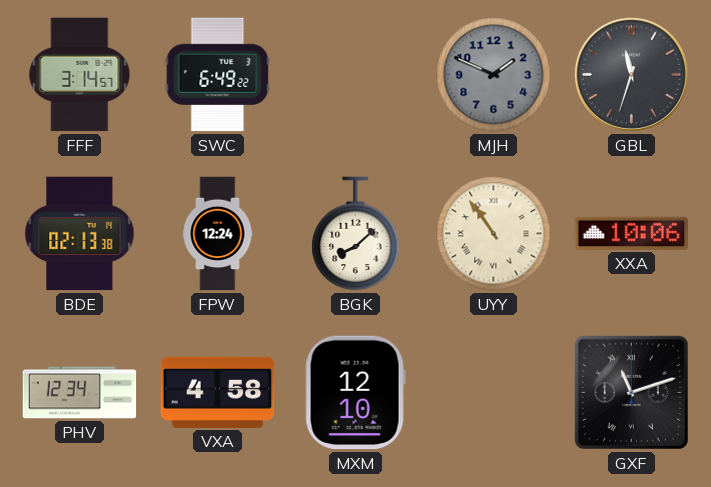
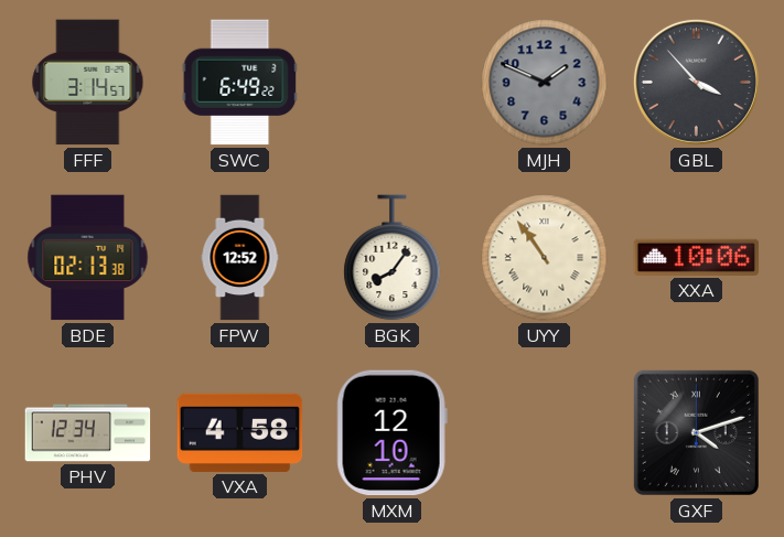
GBL: 11:33 -> 3:53 (696, 82)
FPW: 12:24 -> 12:52 (240, 258)
BGK: 8:08 -> 8:06 (393, 258)
GXF: 11:12 -> 4:12 (696, 432)
